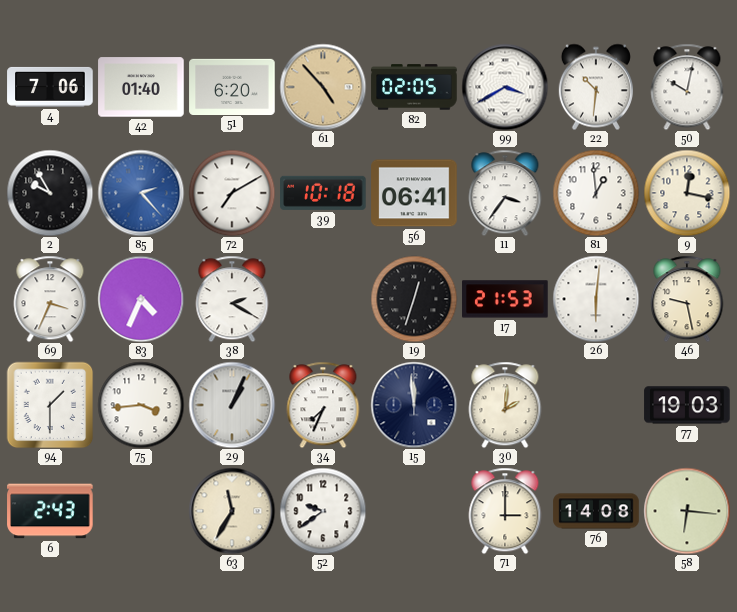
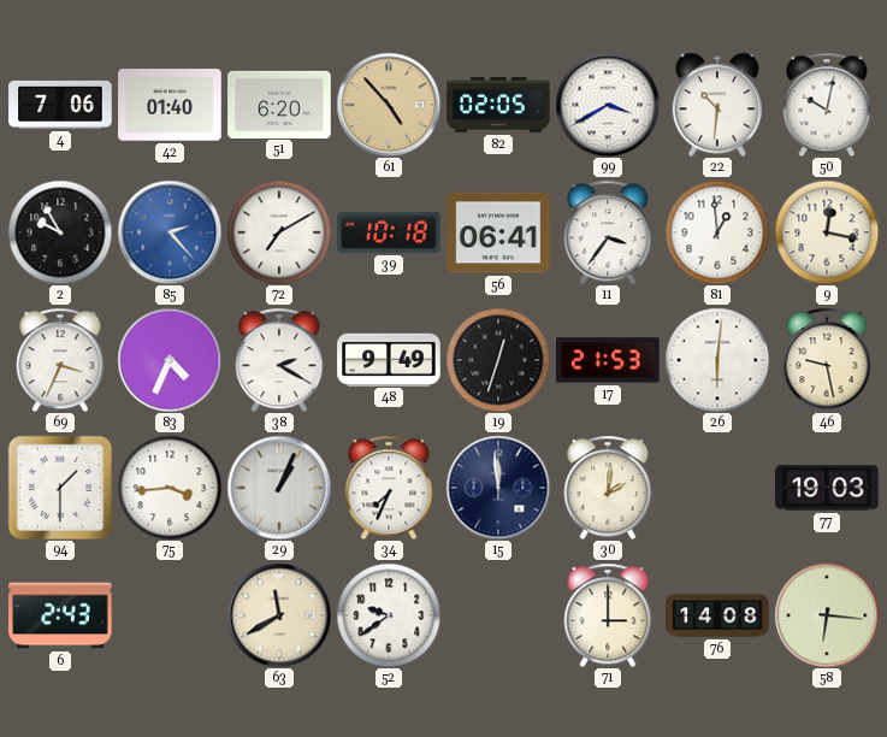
48: none -> 9:49 (389, 359)
63: 11:35 -> 11:40 (279, 615)
